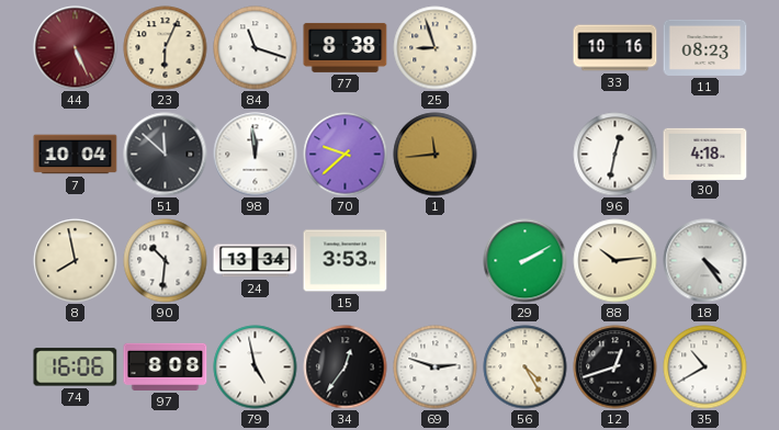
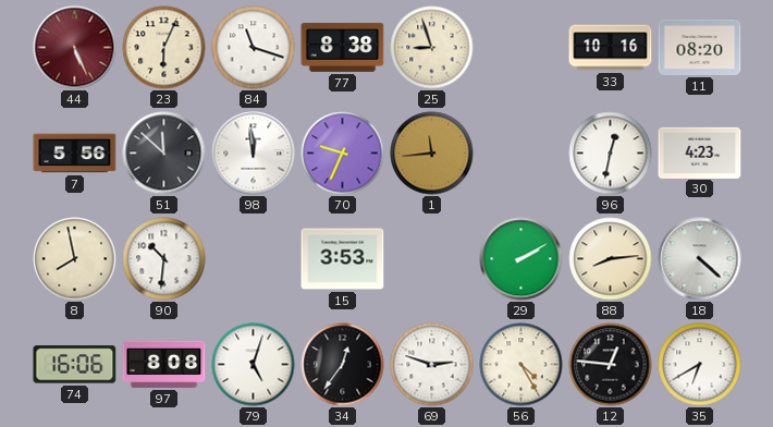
11: 08:23 -> 08:20 (700, 47)
7: 10:04 -> 5:56 (75, 154)
70: 9:38 -> 9:34 (343, 154)
30: 4:18 -> 4:23 (700, 152)
24: 13:34 -> none (256, 261)
88: 10:14 -> 8:14 (611, 259)
18: 4:24 -> 4:22 (700, 259)
79: 4:58 -> 5:03 (254, 365)
12: 12:42 -> 12:46 (611, 365)
35: 10:40 -> 6:40 (700, 365)
